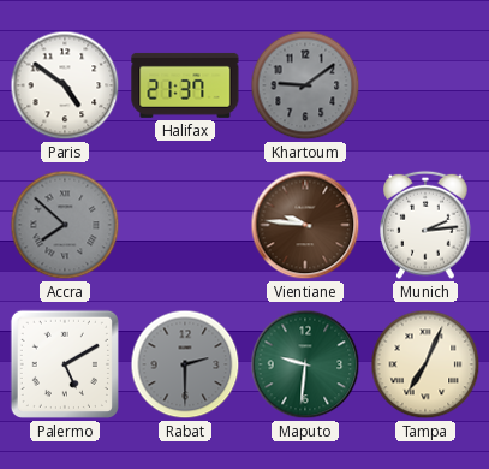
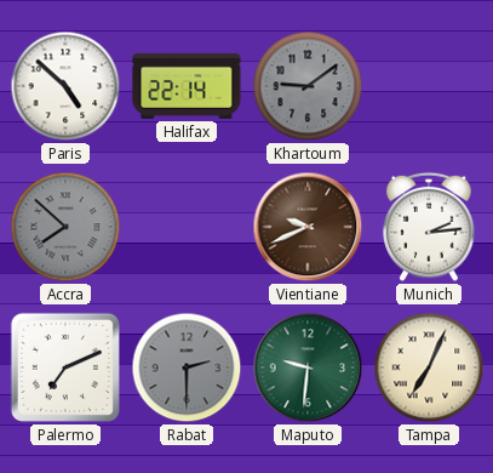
Paris: 4:51 -> 4:52 (65, 86)
Halifax: 21:37 -> 22:14 (187, 86)
Vientiane: 9:46 -> 9:41 (308, 227)
Palermo: 5:10 -> 7:11 (65, 367)
